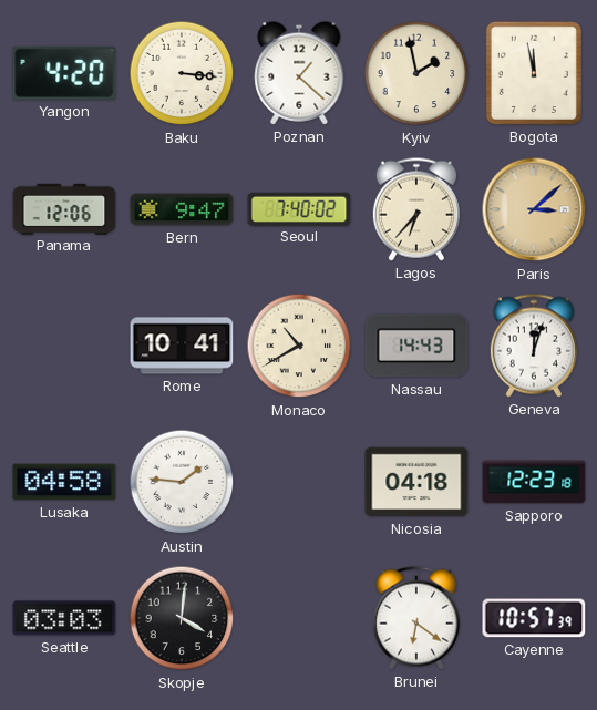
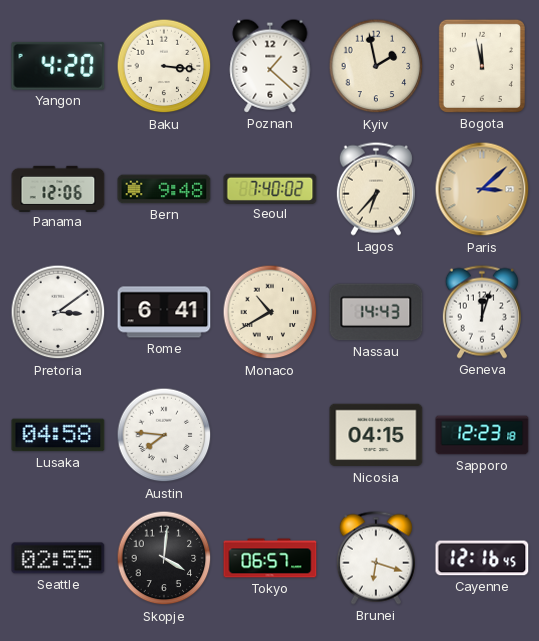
Bern: 9:47 -> 9:48 (164, 189)
Pretoria: none -> 3:09 (58, 312)
Rome: 10:41 -> 6:41 (164, 312)
Austin: 1:46 -> 7:46 (164, 435)
Nicosia: 04:18 -> 04:15 (376, 435)
Seattle: 03:03 -> 02:55 (58, 558)
Tokyo: none -> 06:57 (270, 558)
Brunei: 6:21 -> 6:18 (376, 558)
Cayenne: 10:57 -> 12:16 (482, 558)
